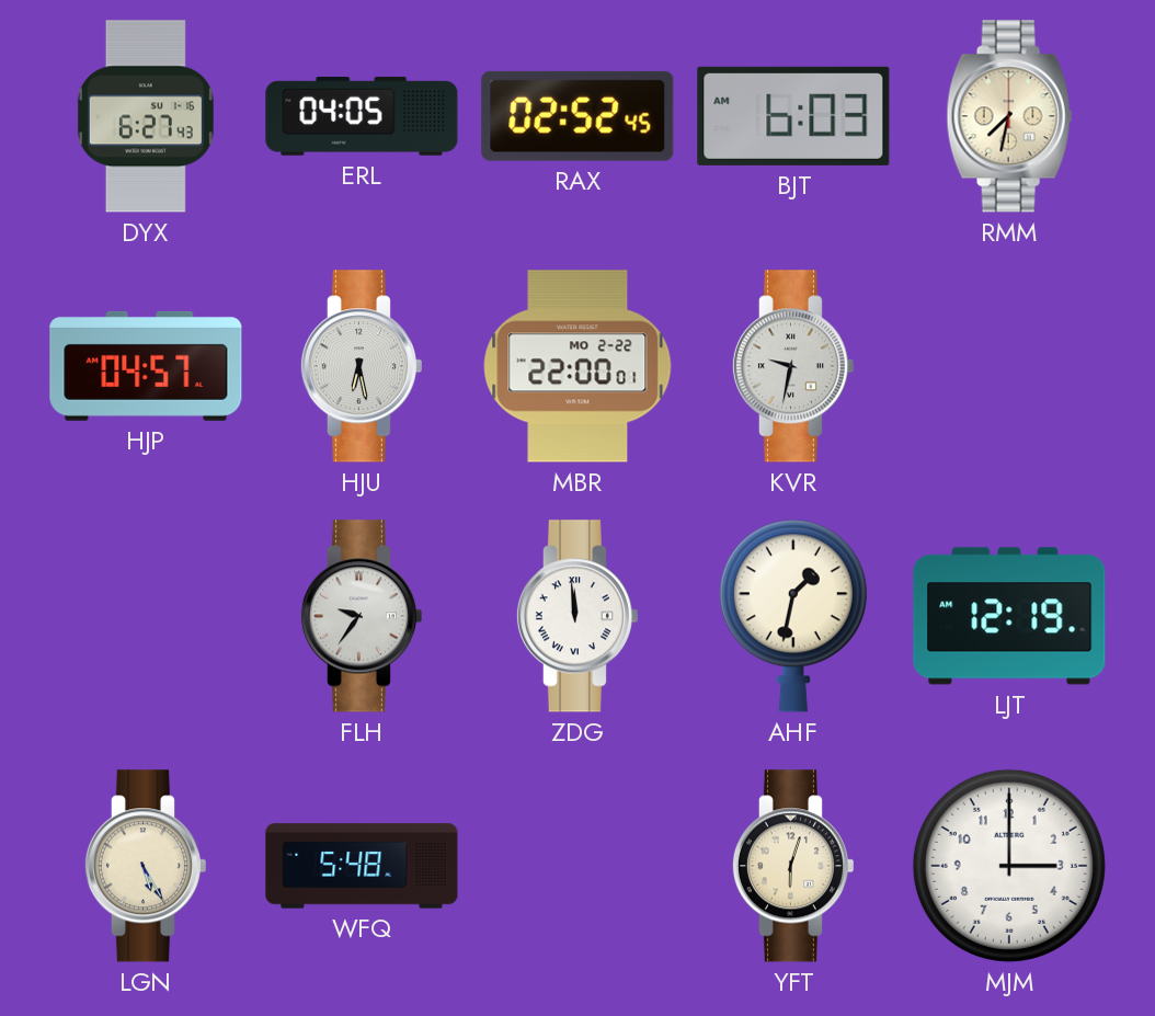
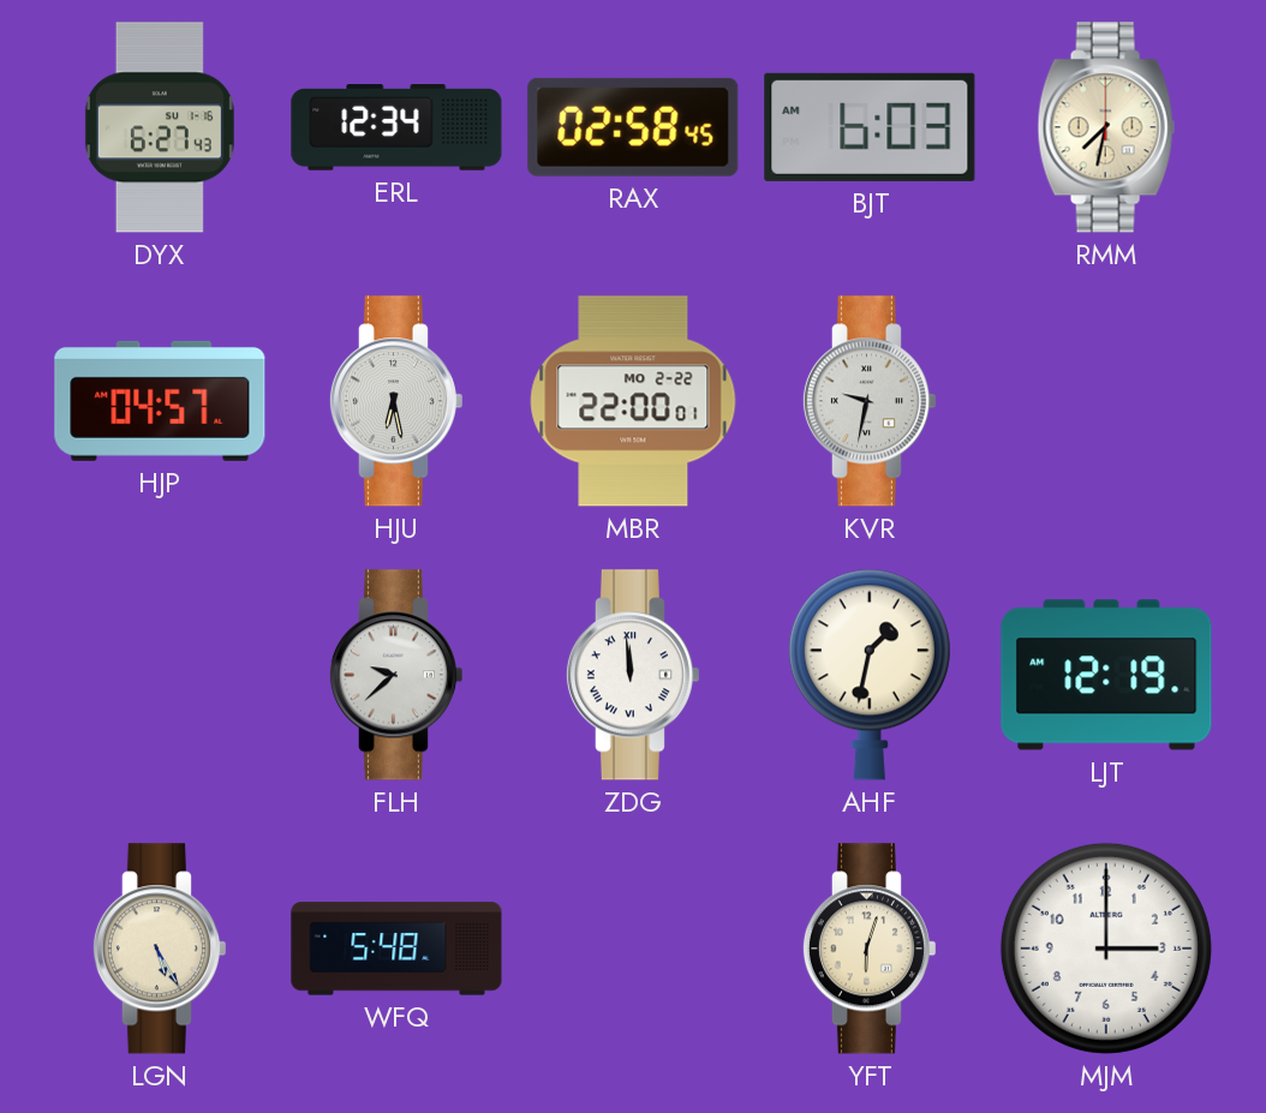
ERL: 04:05 -> 12:34 (396, 127)
RAX: 02:52 -> 02:58 (633, 127)
FLH: 9:36 -> 9:38 (395, 675)
